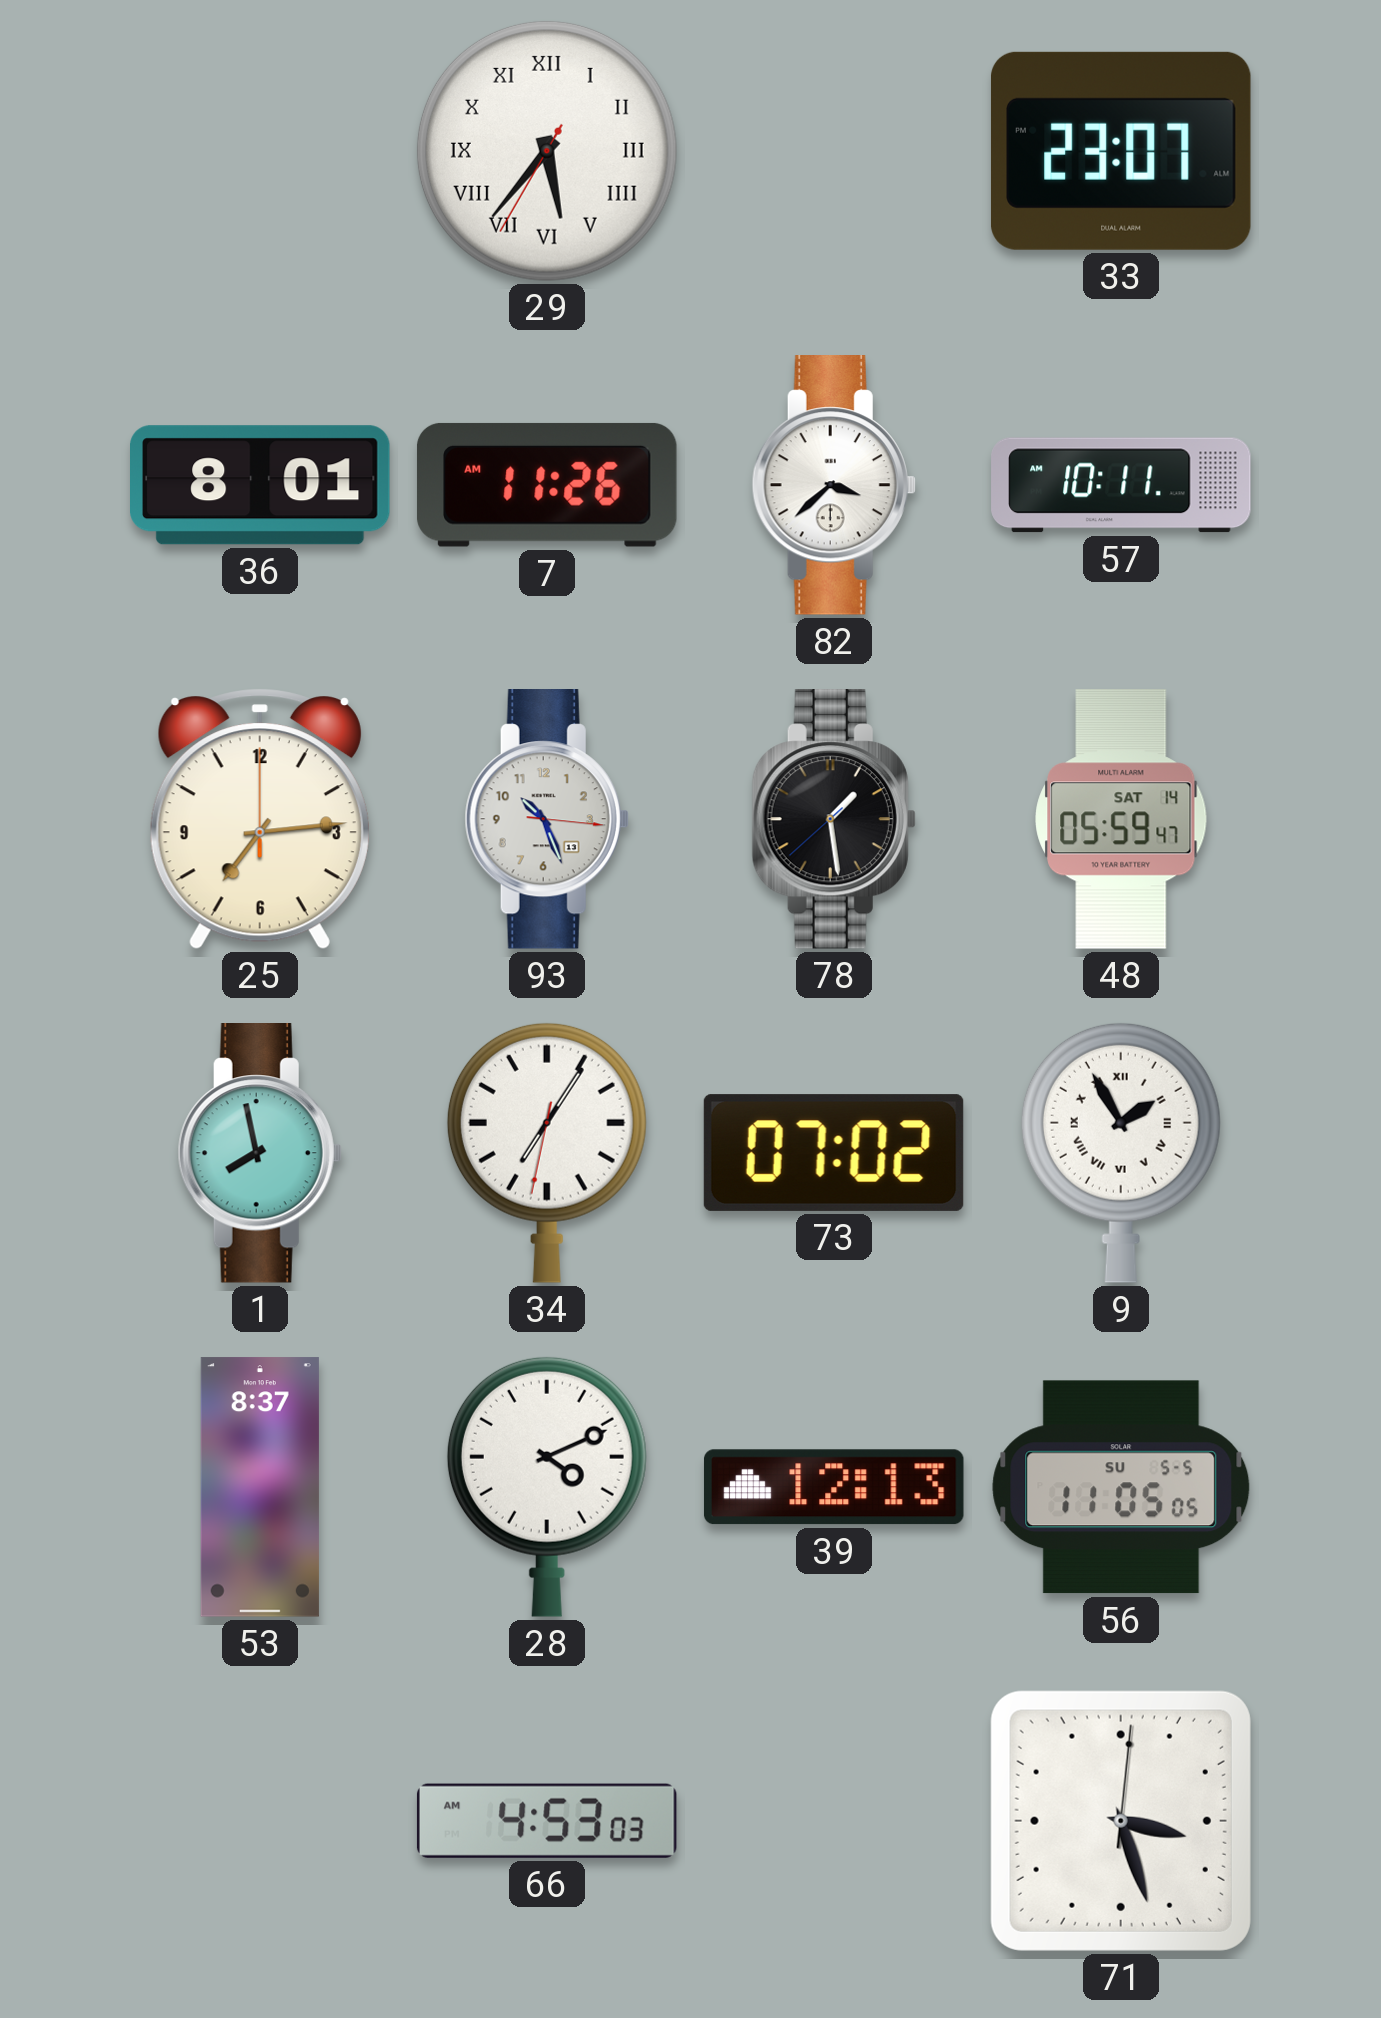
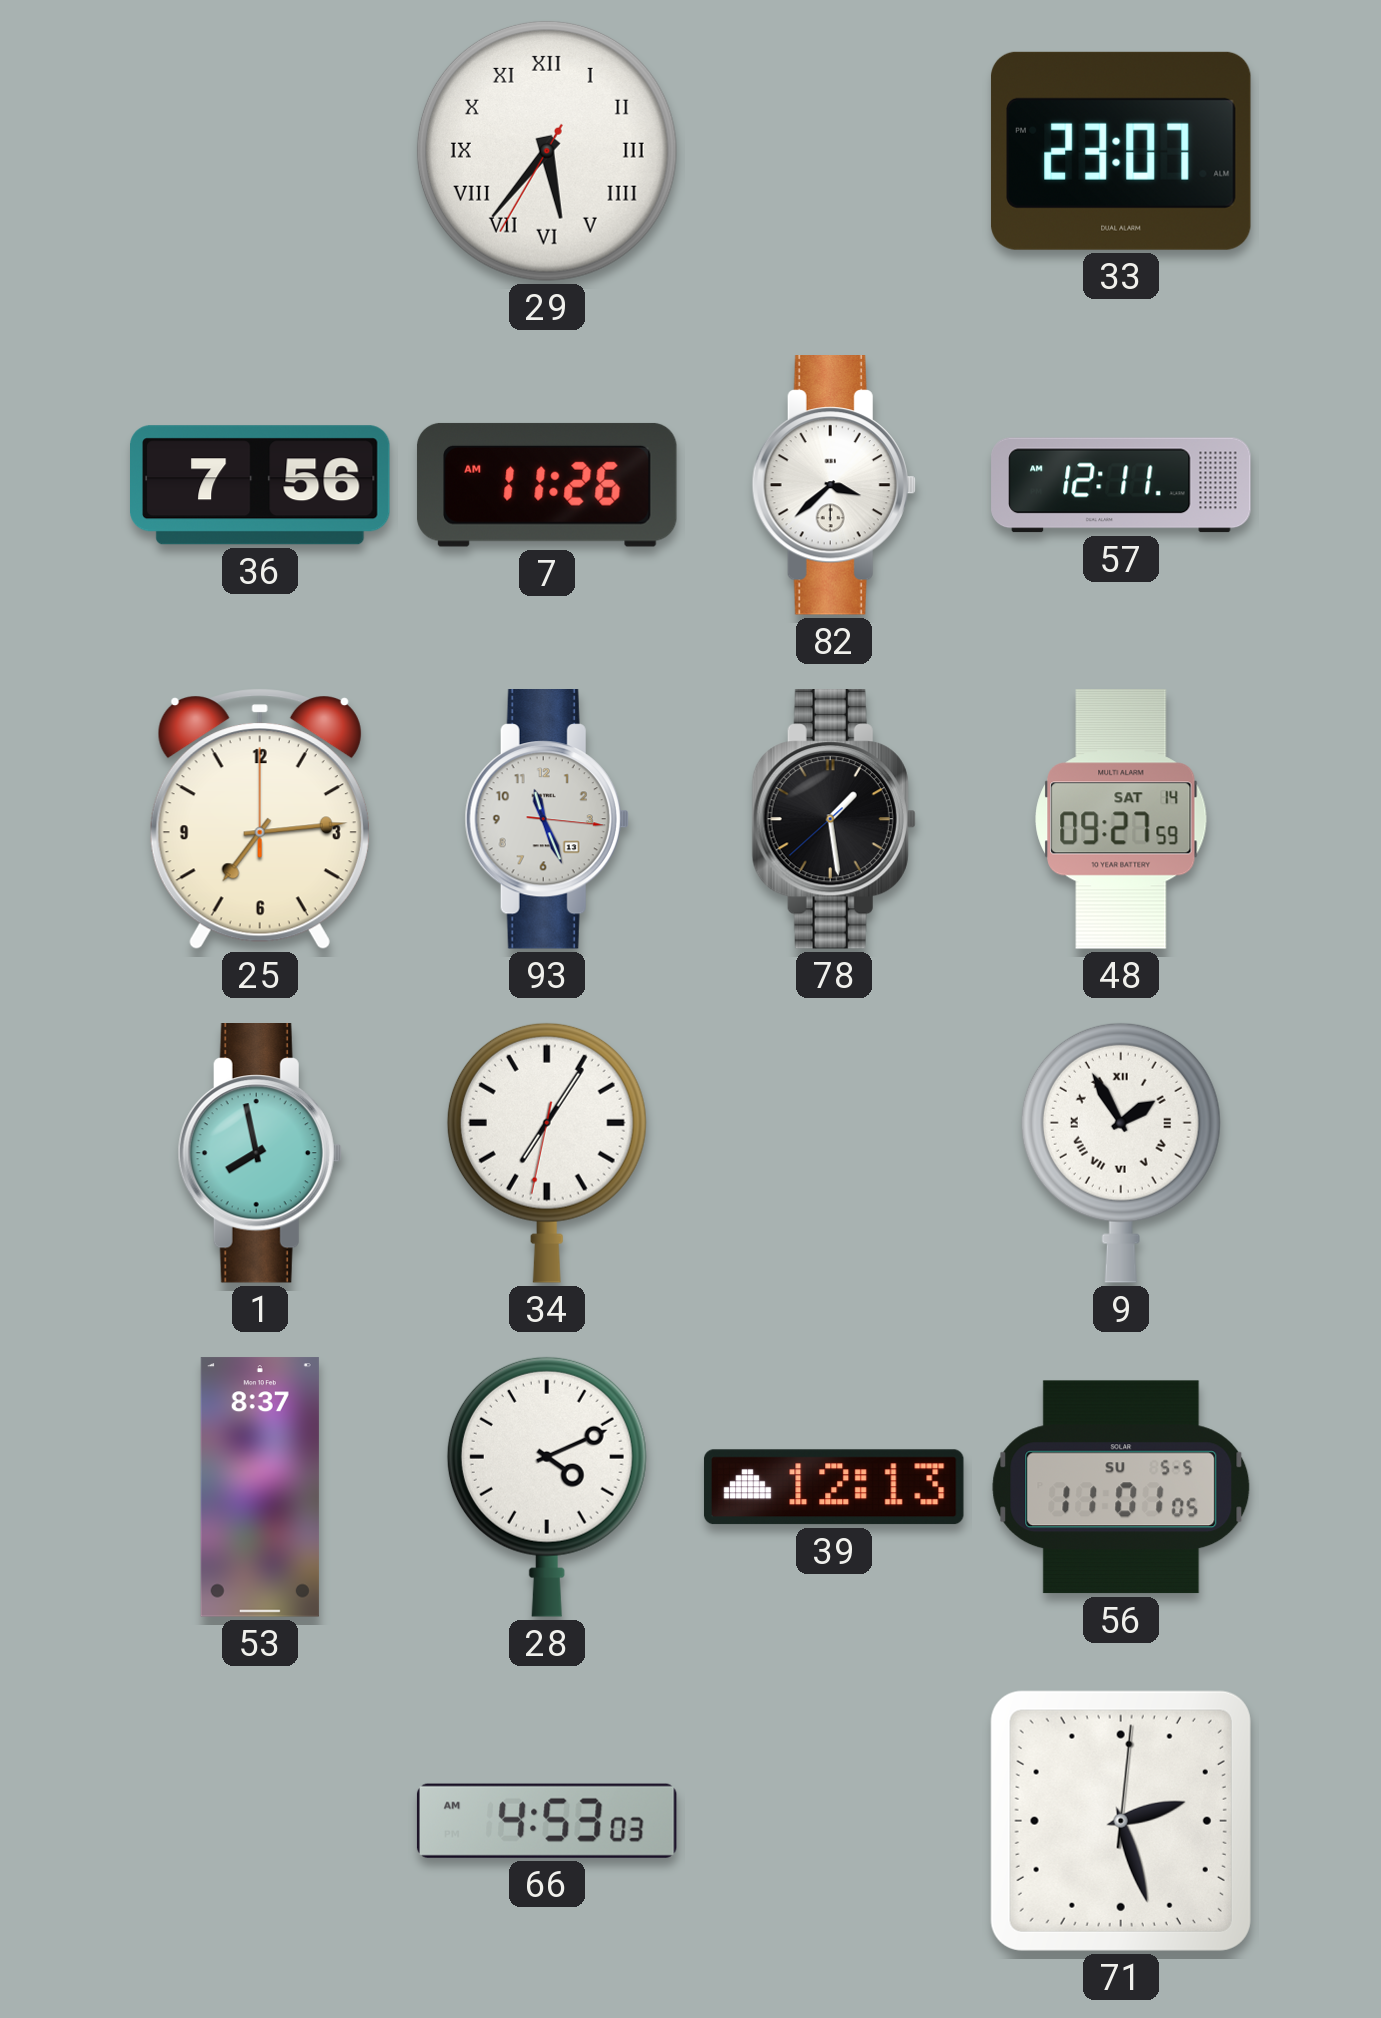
36: 8:01 -> 7:56 (261, 485)
57: 10:11 -> 12:11 (1121, 485)
93: 10:26 -> 11:26 (547, 820)
48: 05:59 -> 09:27 (1121, 819)
73: 07:02 -> none (834, 1153)
56: 11:05 -> 11:01 (1121, 1487)
71: 3:27 -> 2:27 (1121, 1821)
